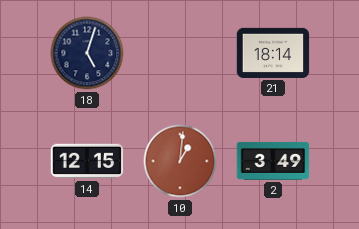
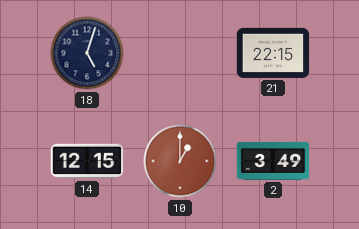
21: 18:14 -> 22:15 (273, 53)
10: 1:01 -> 1:00 (180, 161)
